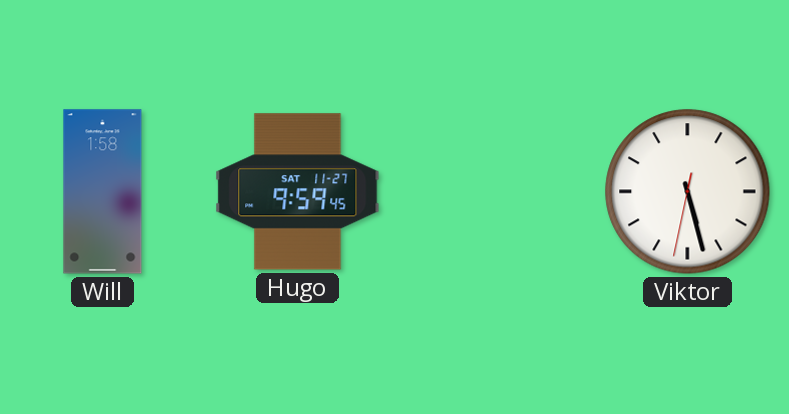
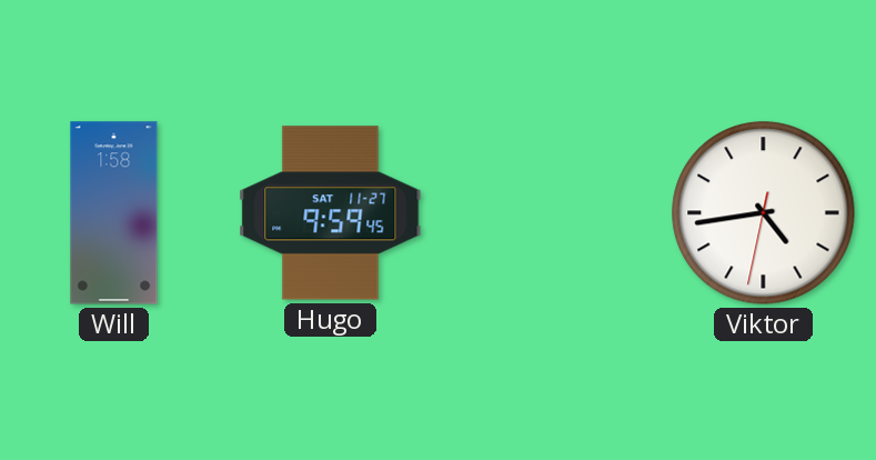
Viktor: 5:27 -> 4:43 (764, 213)
